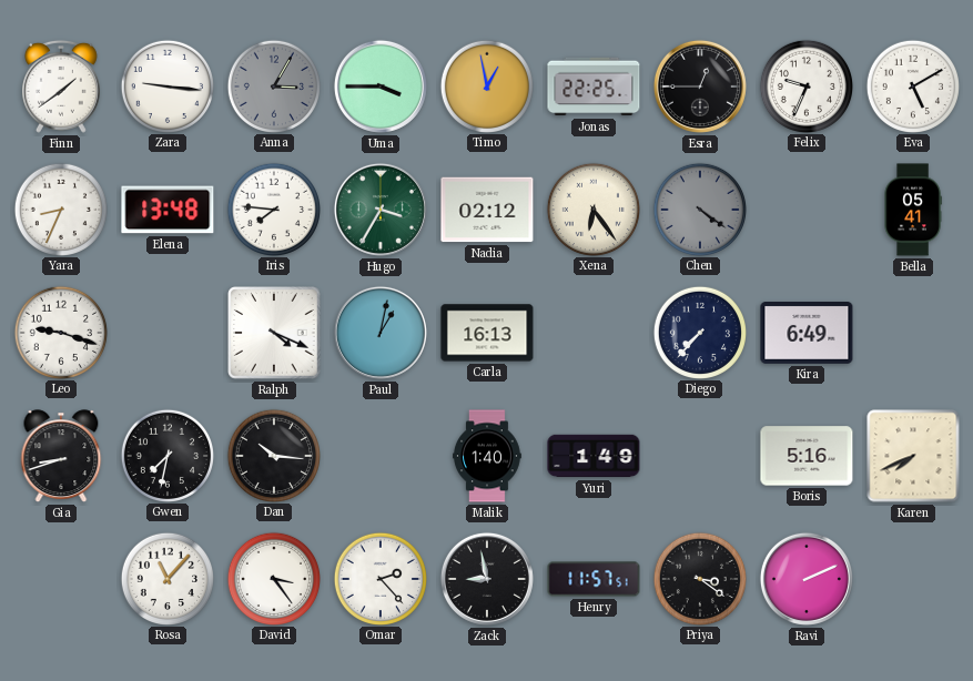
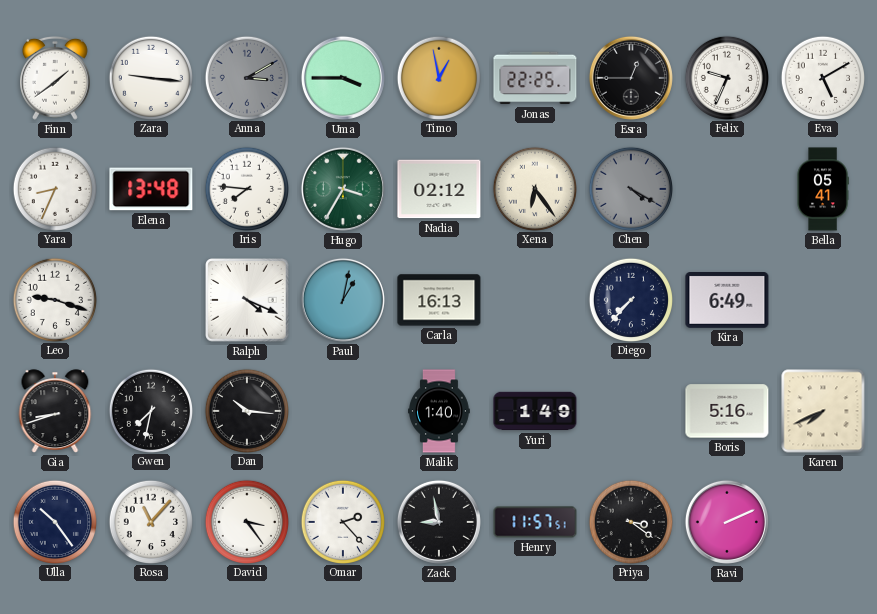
Anna: 3:05 -> 3:10 (246, 77)
Chen: 4:21 -> 4:20 (630, 188)
Ulla: none -> 10:24 (54, 521)
